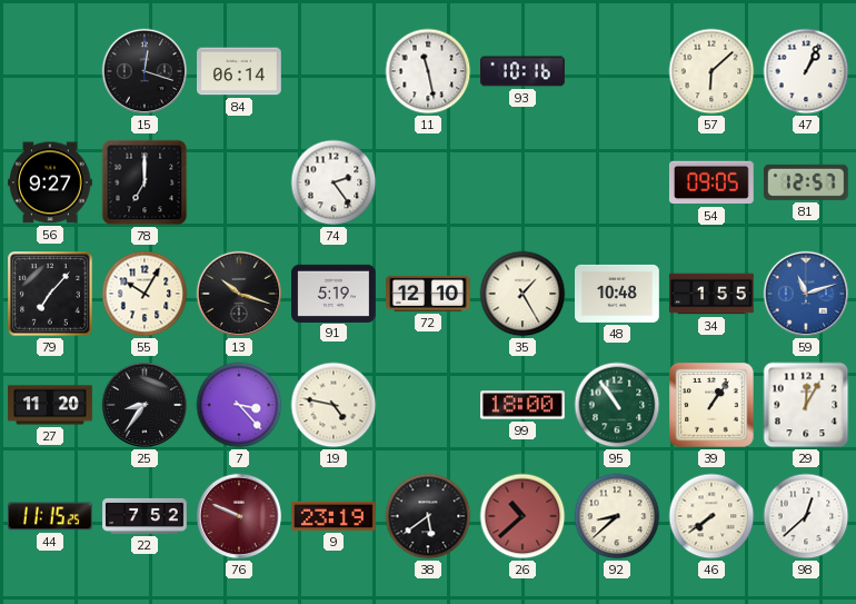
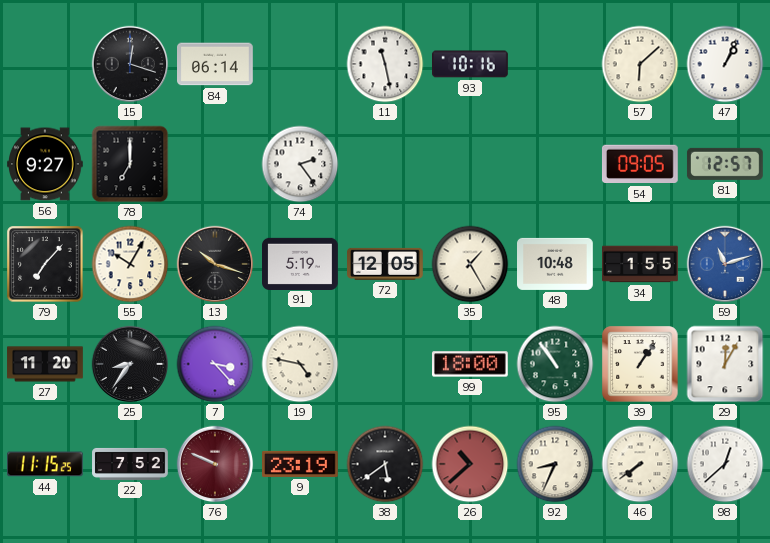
72: 12:10 -> 12:05 (386, 264)
92: 8:38 -> 8:34 (555, 464)
